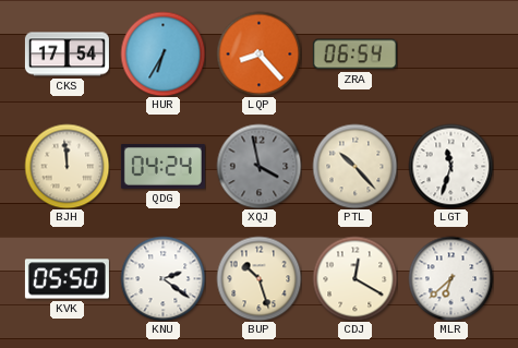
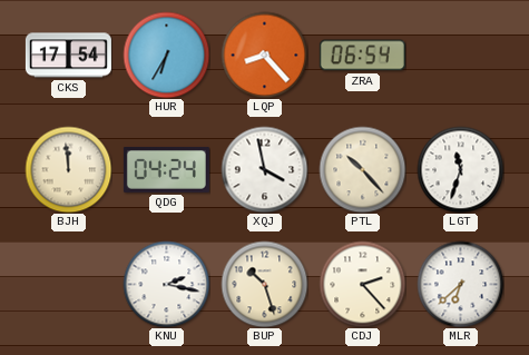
XQJ dial: grey -> white (264, 169)
KVK: 05:50 -> none (67, 279)
KNU: 2:21 -> 2:17 (166, 284)
CDJ: 12:20 -> 2:23 (362, 284)
